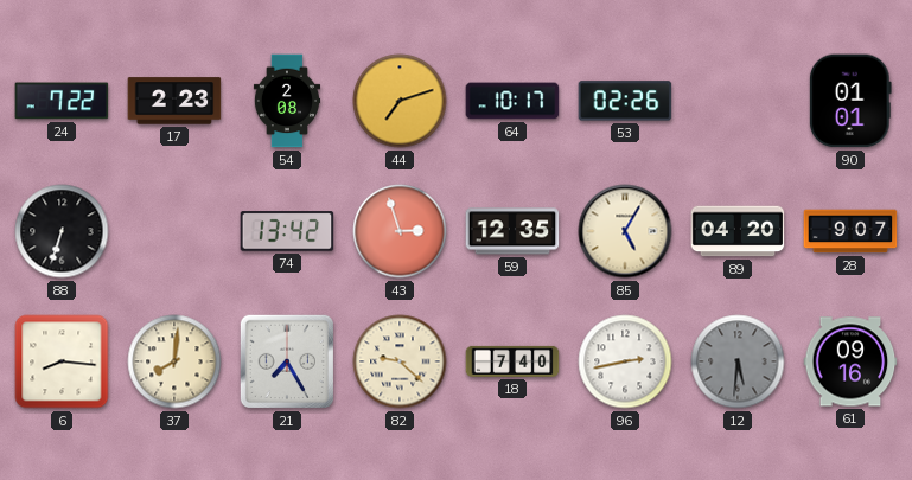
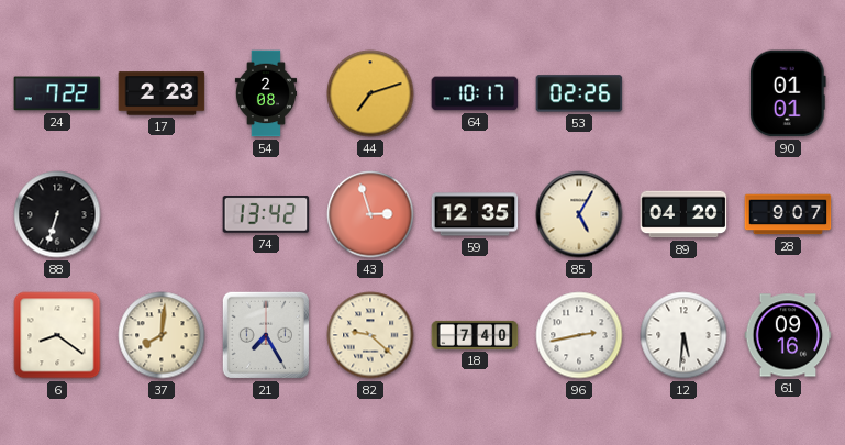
6: 8:16 -> 8:21 (57, 335)
12 dial: grey -> white (683, 335)
